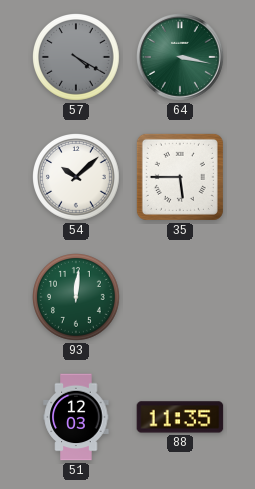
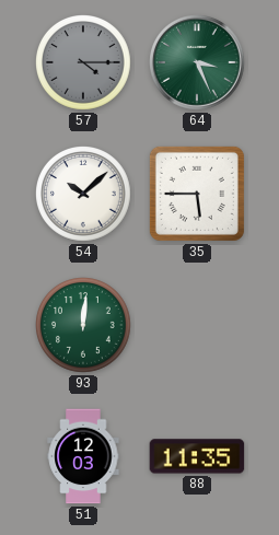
57: 4:20 -> 4:15 (84, 63)
64: 3:17 -> 3:26 (197, 62)
